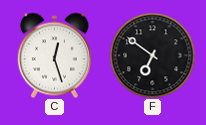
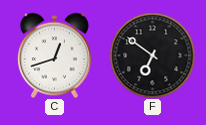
C: 12:27 -> 12:42 (54, 55)
